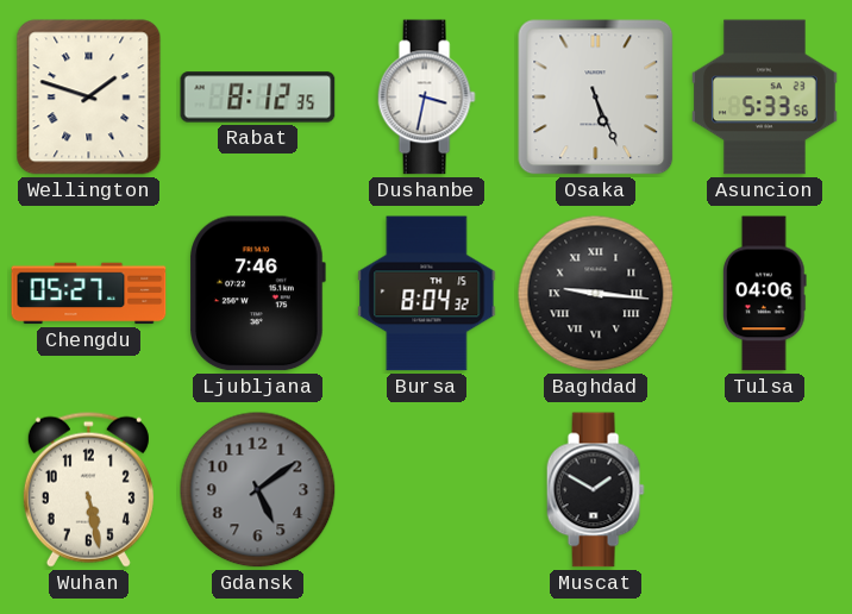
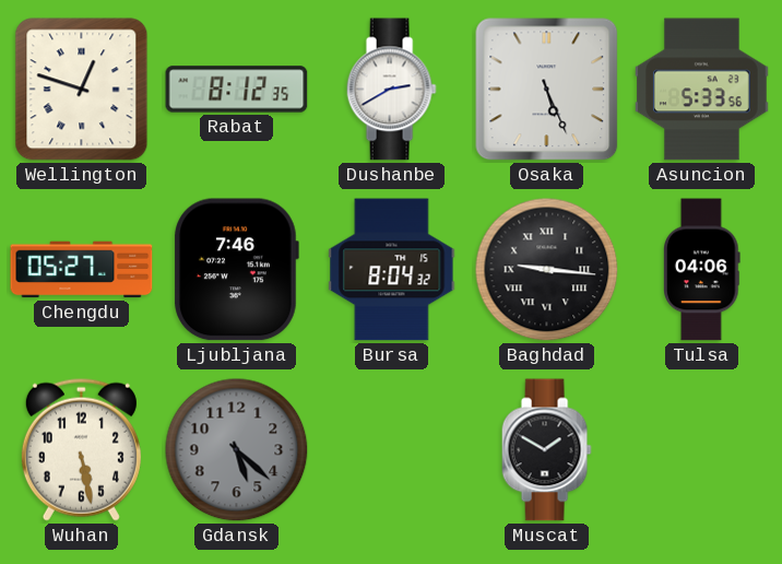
Wellington: 1:48 -> 12:48 (82, 90)
Dushanbe: 3:32 -> 2:40 (391, 90)
Gdansk: 5:09 -> 5:22 (237, 450)
